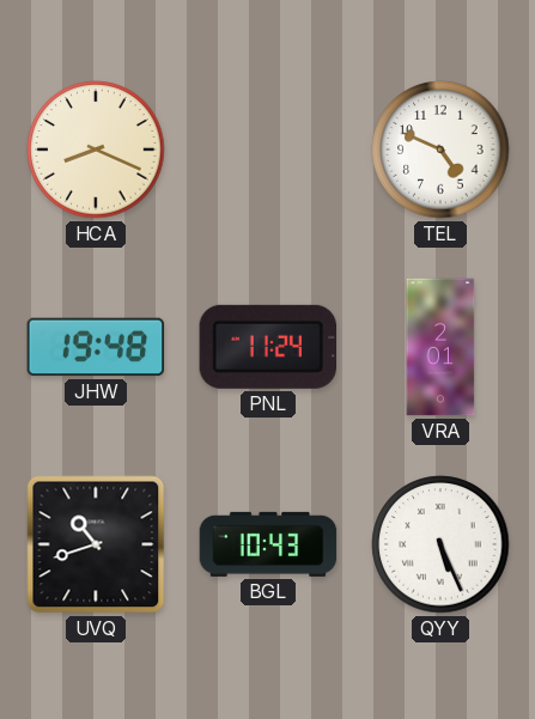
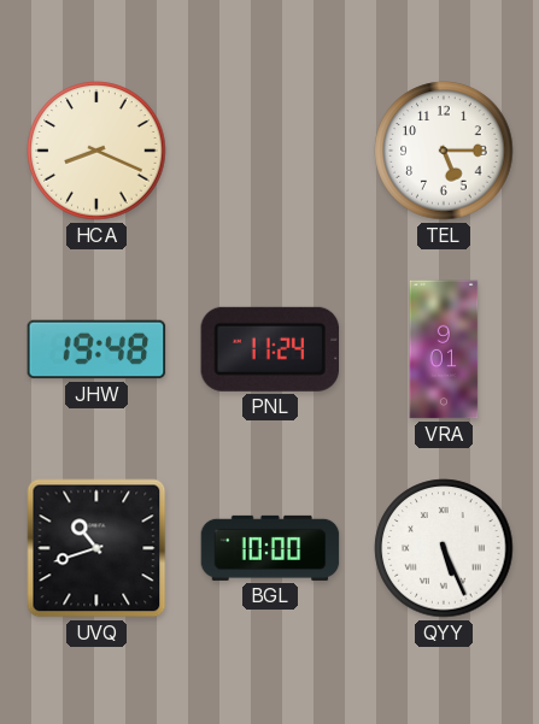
TEL: 4:49 -> 5:15 (444, 151)
VRA: 2:01 -> 9:01 (444, 349)
BGL: 10:43 -> 10:00 (270, 548)
